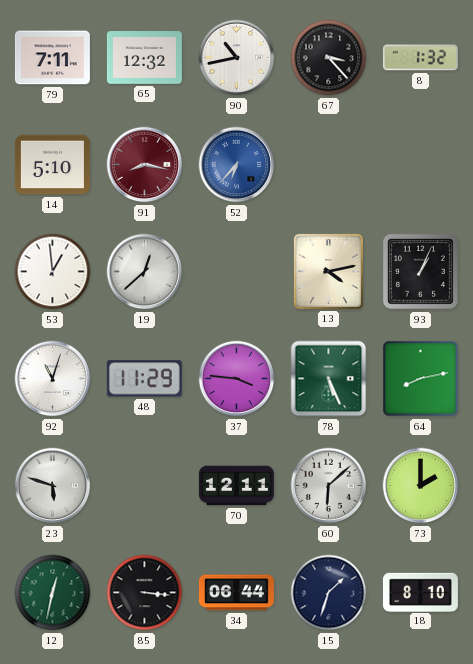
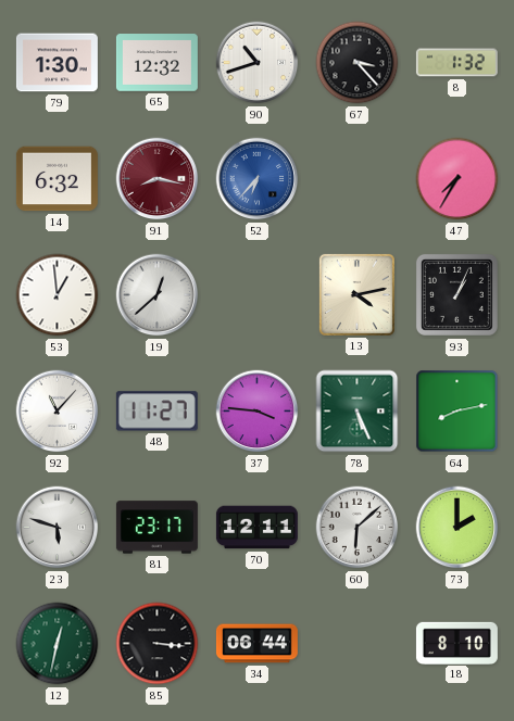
79: 7:11 -> 1:30 (57, 63)
90: 10:43 -> 10:42 (258, 63)
14: 5:10 -> 6:32 (57, 179)
47: none -> 7:35 (457, 179)
92: 11:03 -> 11:07 (58, 412)
48: 11:29 -> 11:27 (156, 412)
81: none -> 23:17 (156, 528)
15: 1:33 -> none (329, 593)
